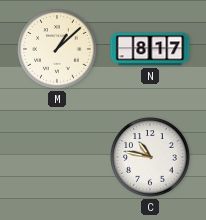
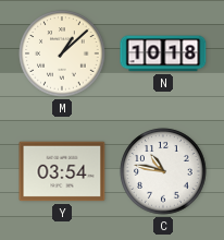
N: 8:17 -> 10:18 (163, 53)
Y: none -> 03:54 (62, 171)
